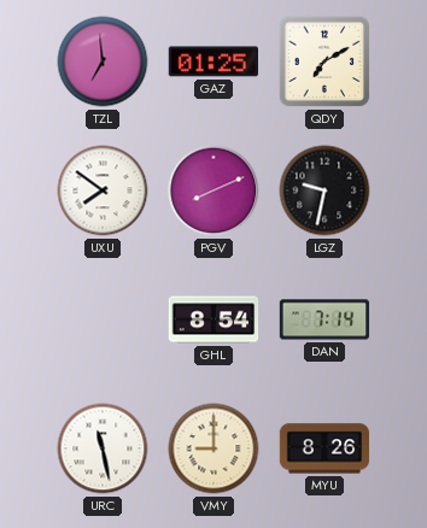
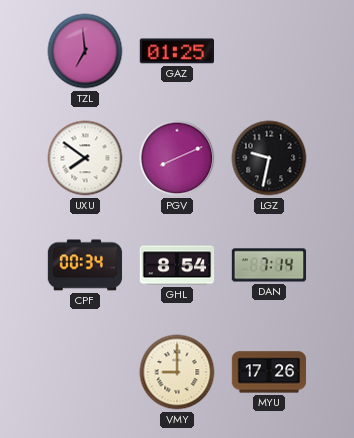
QDY: 7:10 -> none (324, 61)
CPF: none -> 00:34 (85, 265)
URC: 11:28 -> none (103, 448)
MYU: 8:26 -> 17:26 (269, 372)
